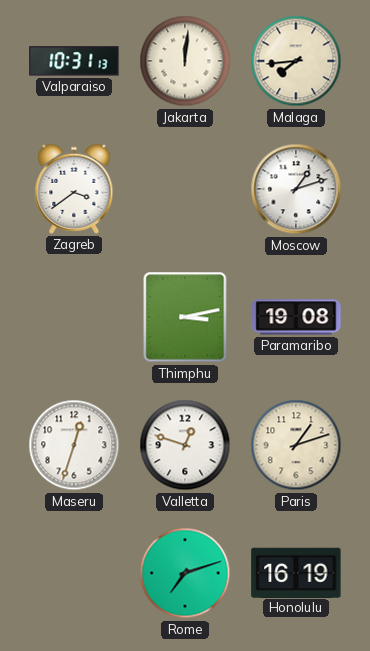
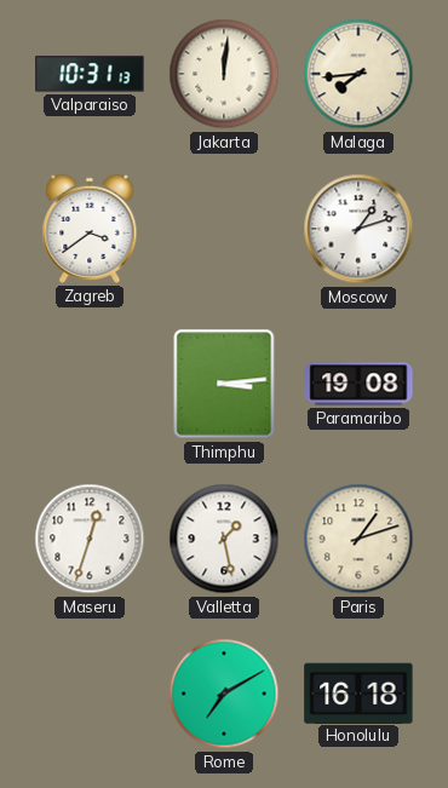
Thimphu: 3:13 -> 3:14 (224, 384)
Valletta: 12:48 -> 1:28 (224, 539)
Rome: 7:12 -> 7:10 (224, 694)
Honolulu: 16:19 -> 16:18 (358, 692)
